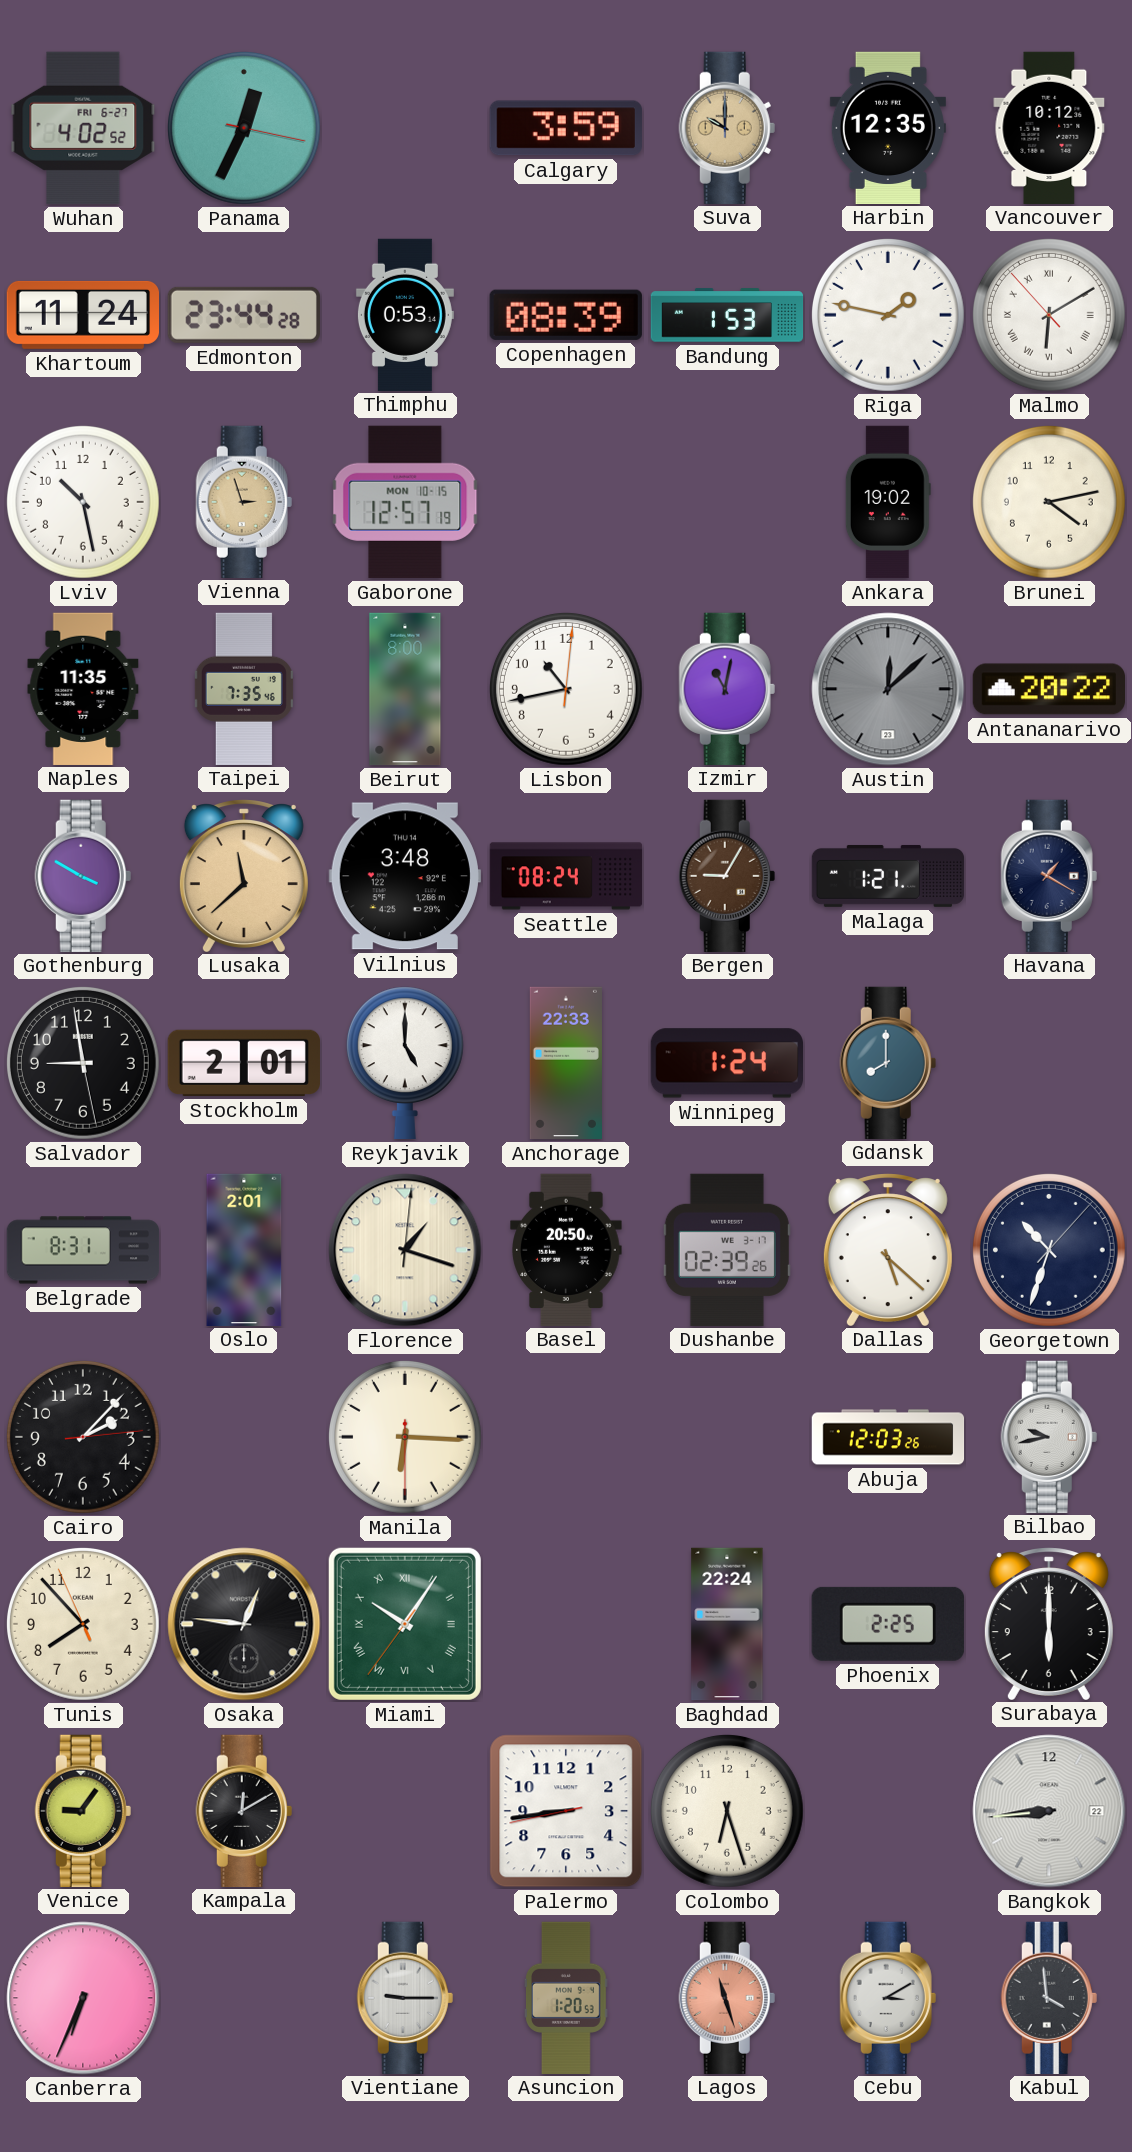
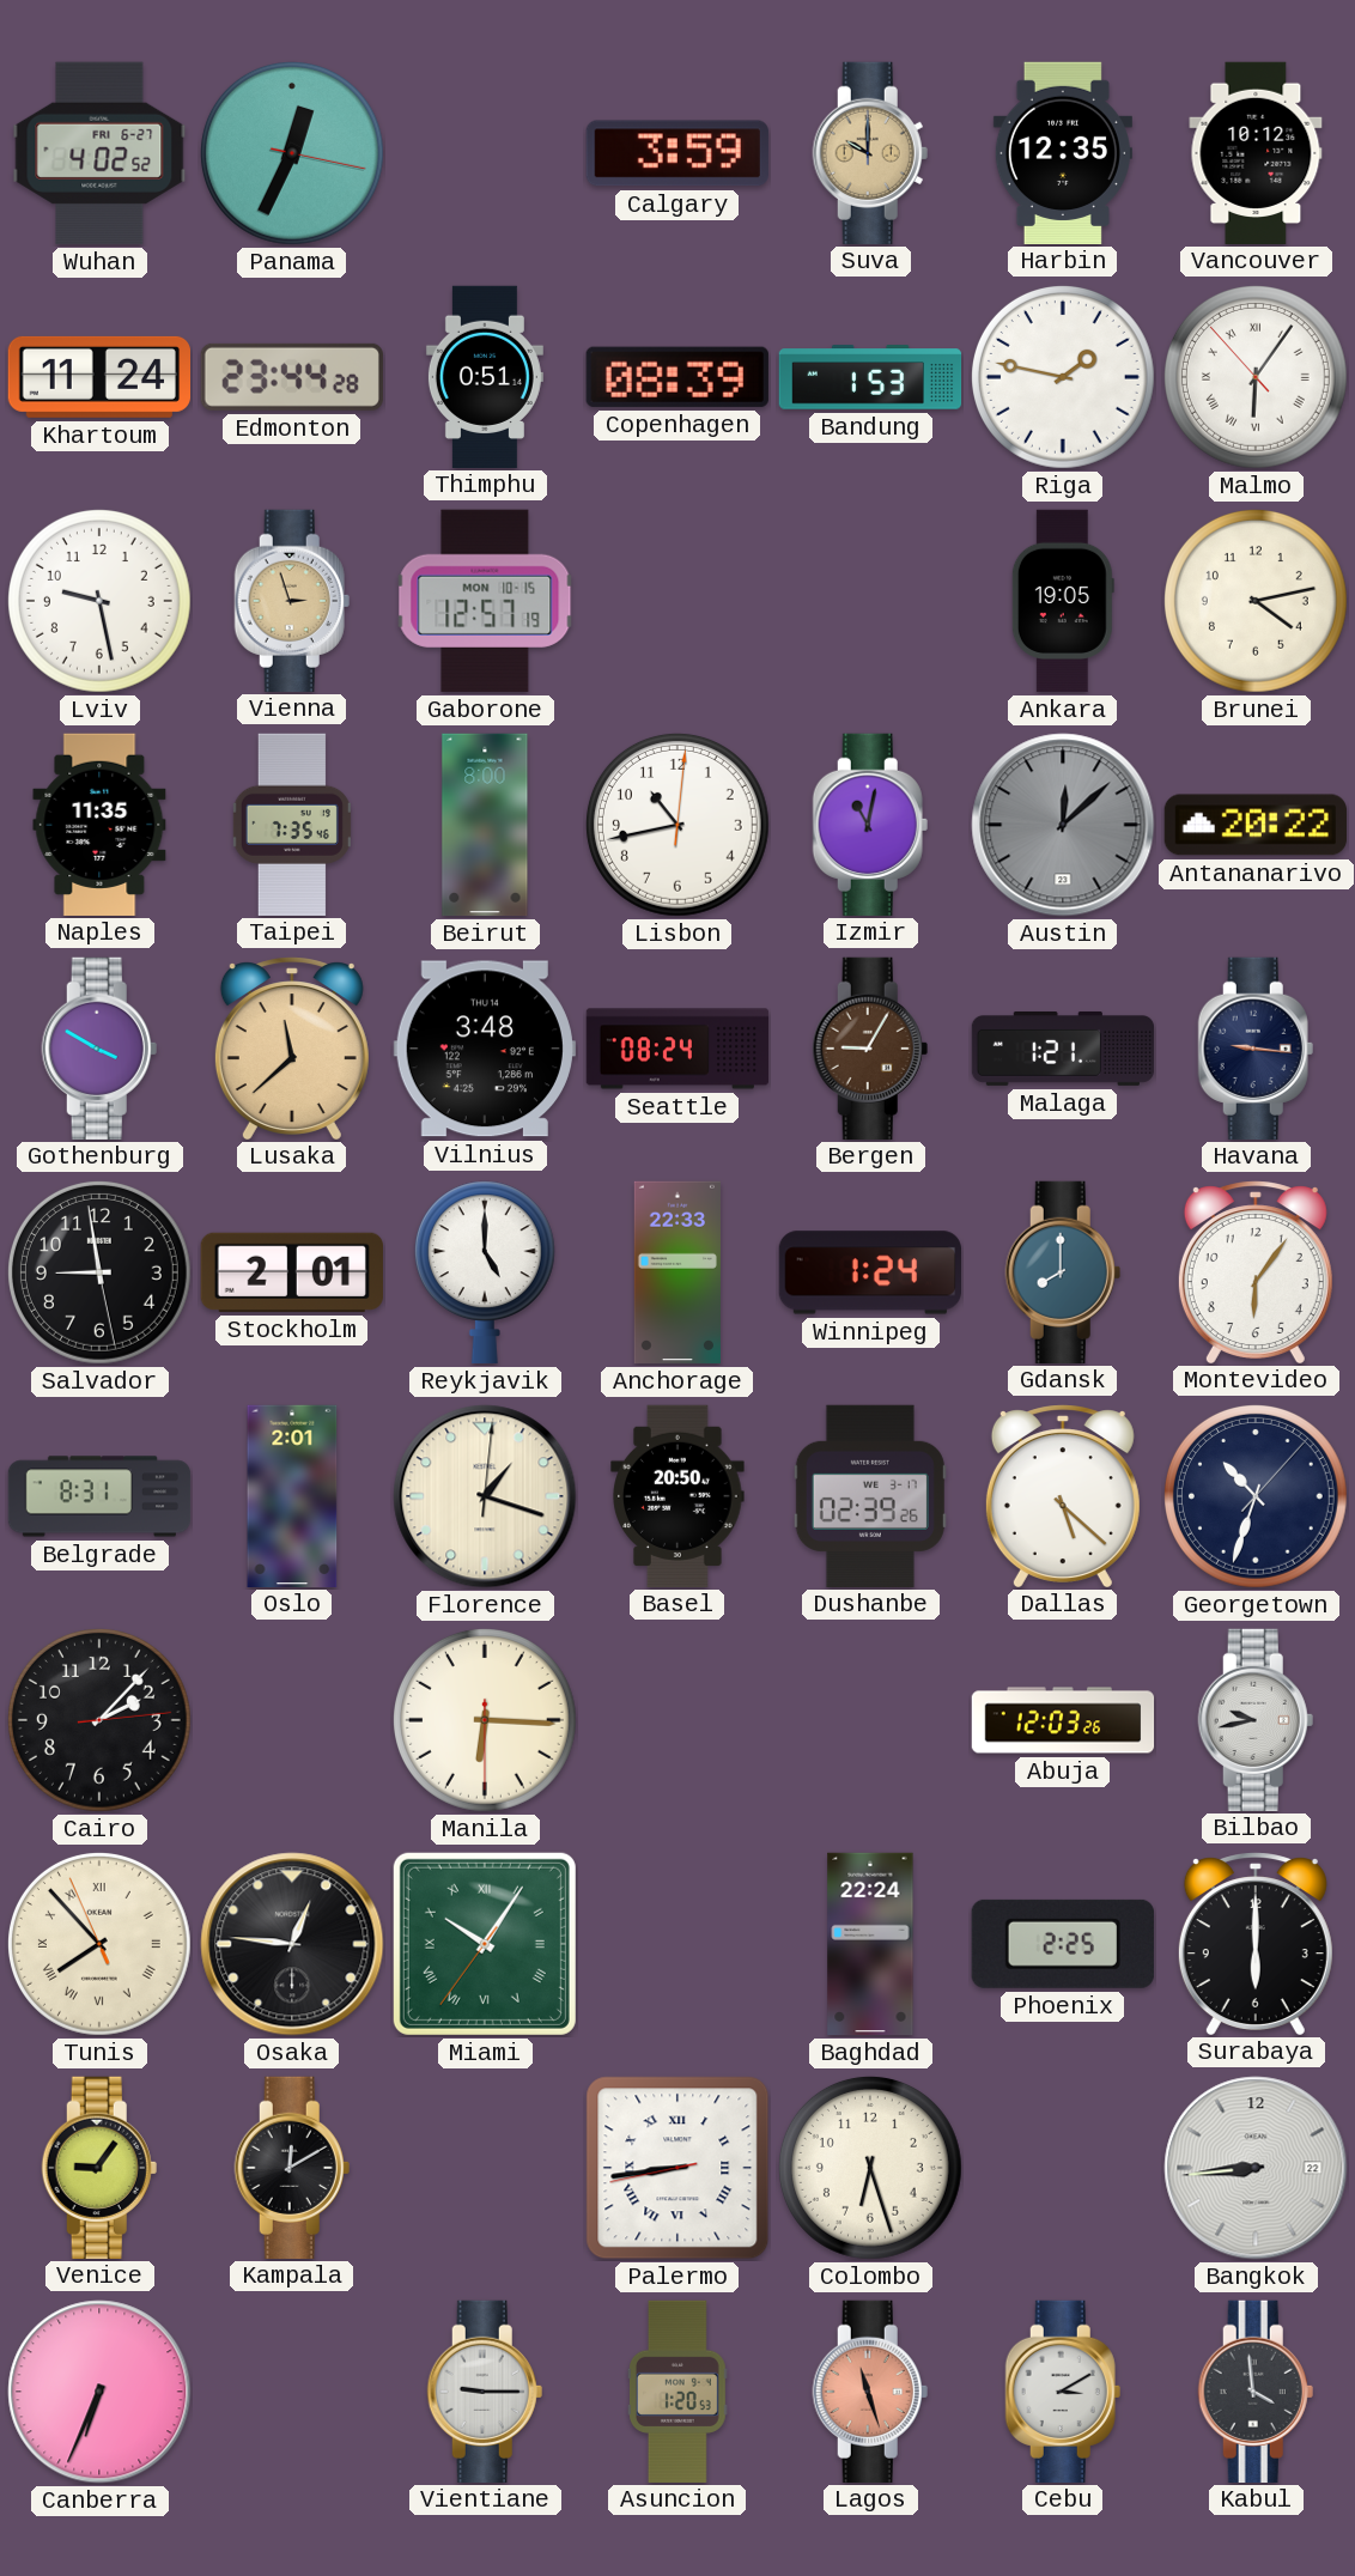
Thimphu: 0:53 -> 0:51 (485, 376)
Malmo: 6:09 -> 6:05 (1256, 377)
Lviv: 10:28 -> 9:28 (99, 601)
Ankara: 19:02 -> 19:05 (1063, 601)
Havana: 1:20 -> 9:16 (1256, 1047)
Montevideo: none -> 6:06 (1256, 1271)
Tunis numerals: Arabic -> Roman (99, 1944)
Palermo numerals: Arabic -> Roman (677, 2168)
